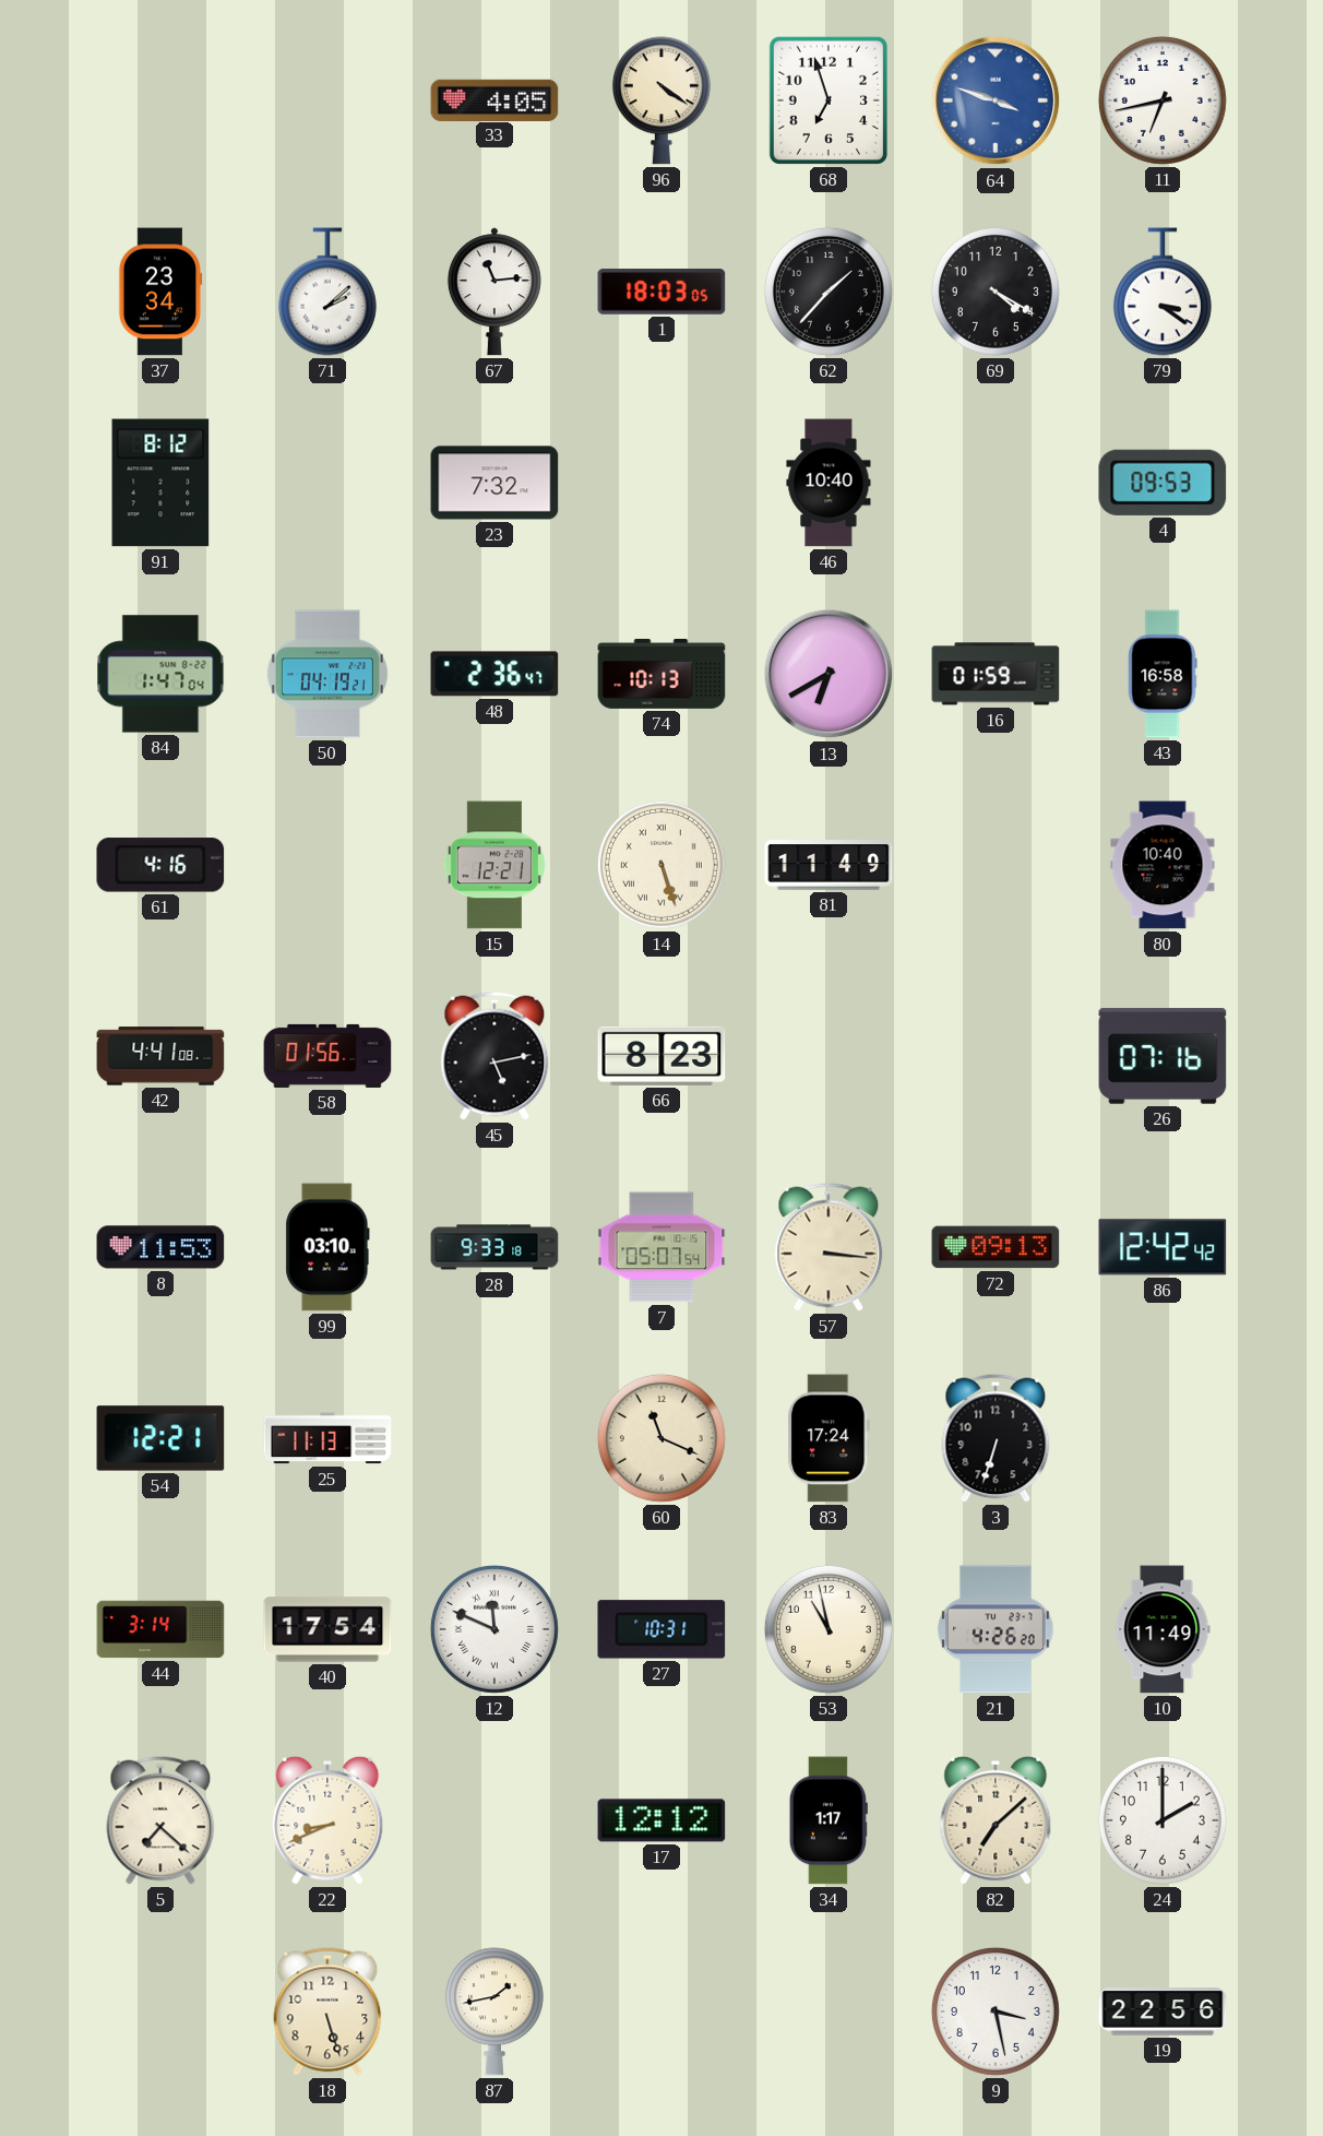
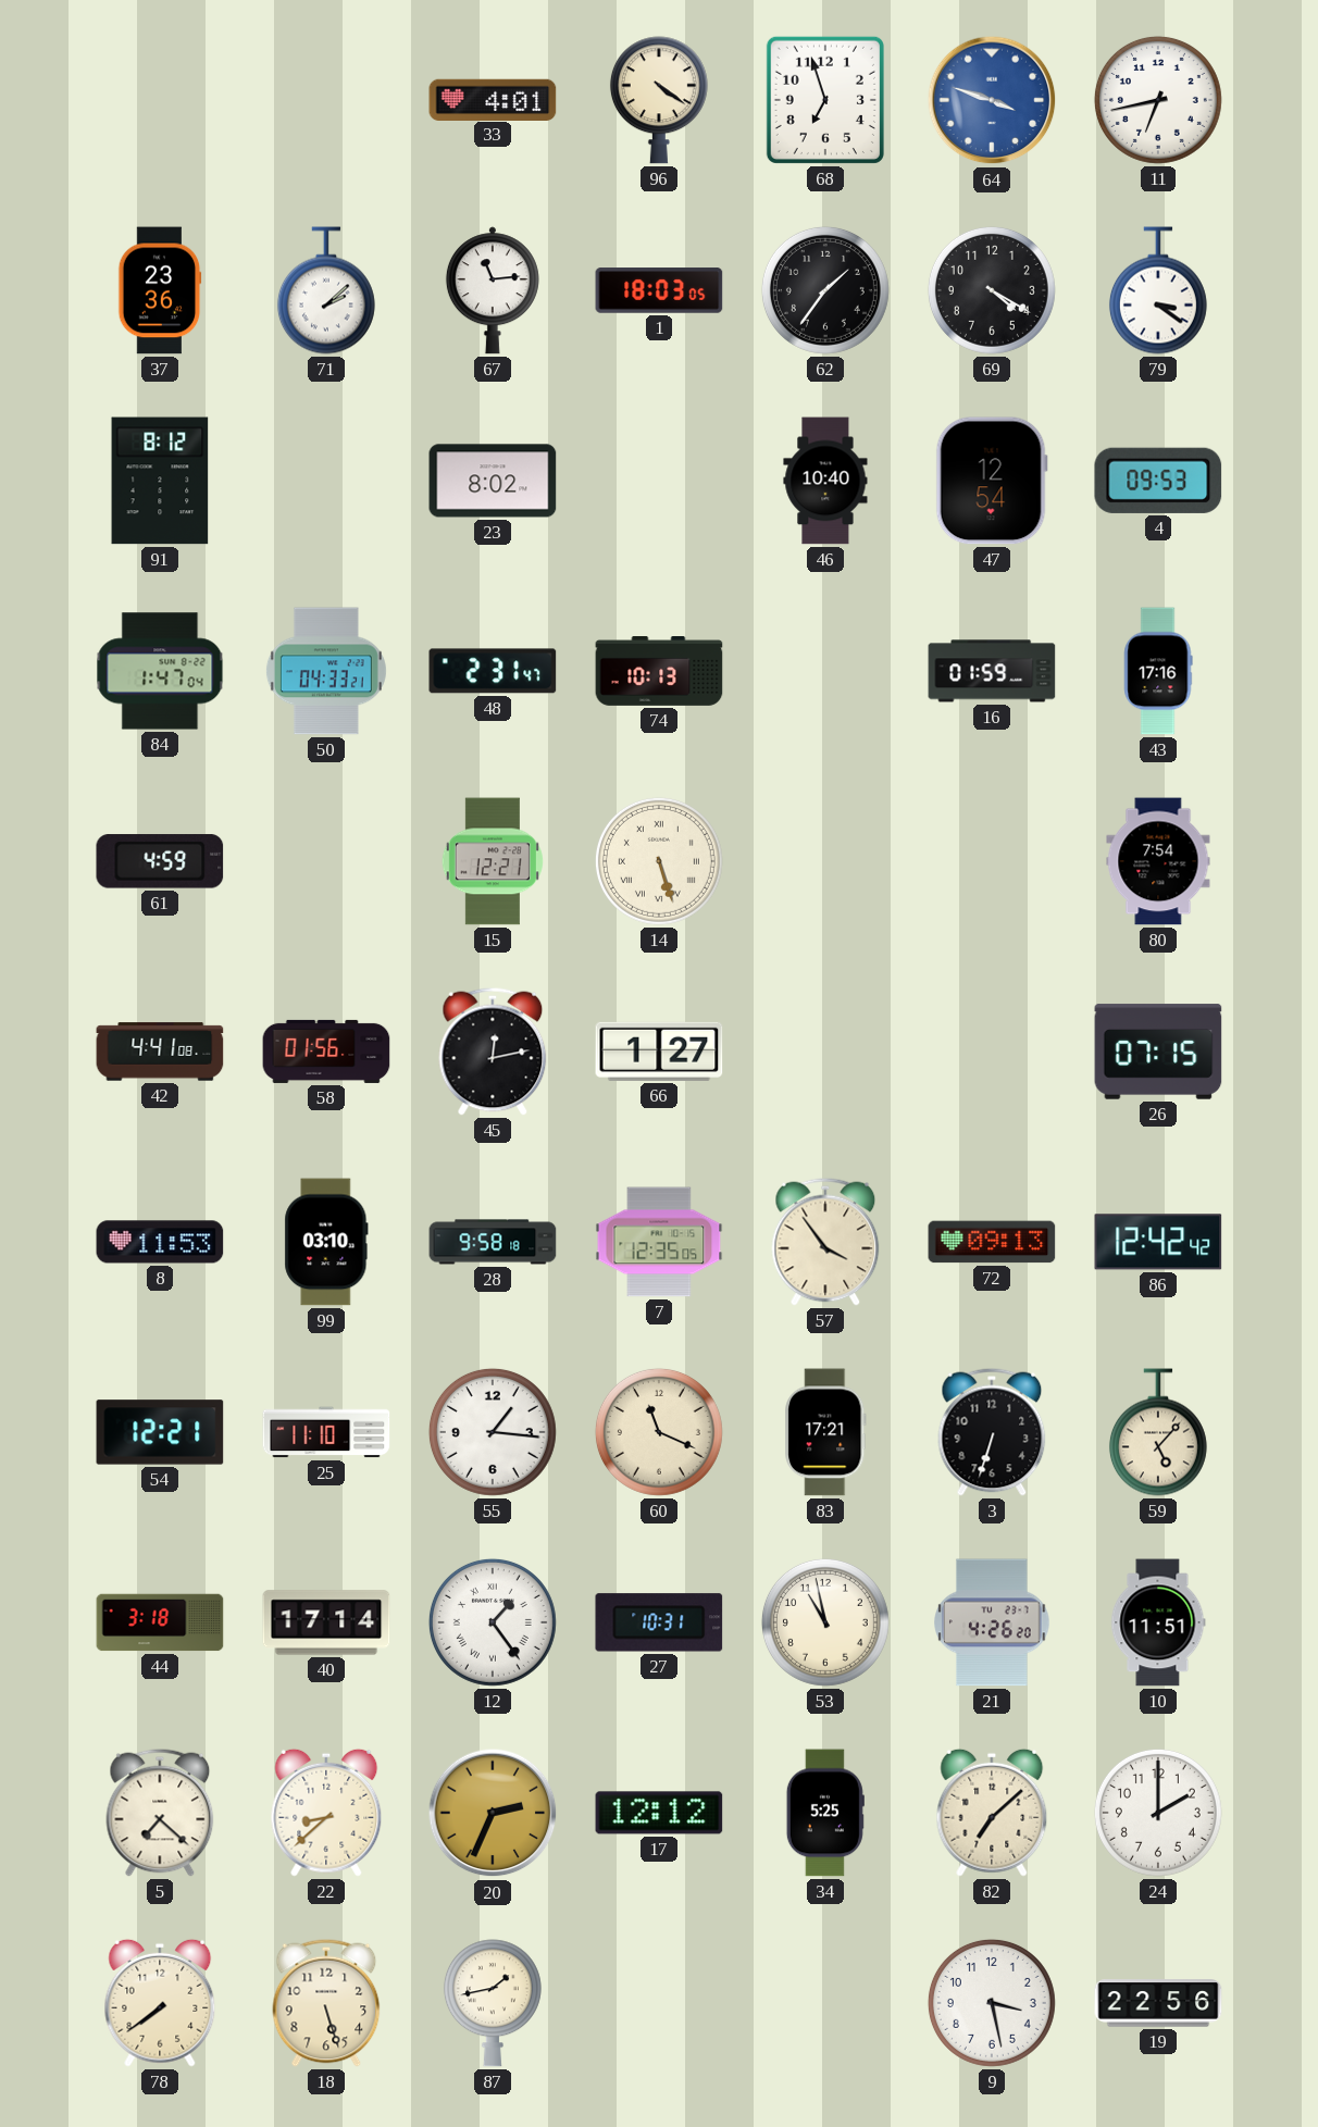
33: 4:05 -> 4:01 (493, 99)
37: 23:34 -> 23:36 (160, 290)
62: 1:37 -> 1:36 (825, 290)
23: 7:32 -> 8:02 (493, 481)
47: none -> 12:54 (992, 481)
50: 04:19 -> 04:33 (326, 671)
48: 2:36 -> 2:31 (493, 671)
13: 6:40 -> none (829, 674)
43: 16:58 -> 17:16 (1158, 671)
61: 4:16 -> 4:59 (160, 861)
81: 11:49 -> none (829, 866)
80: 10:40 -> 7:54 (1158, 861)
45: 5:13 -> 12:13 (493, 1052)
66: 8:23 -> 1:27 (659, 1052)
26: 07:16 -> 07:15 (1158, 1052)
28: 9:33 -> 9:58 (493, 1242)
7: 05:07 -> 12:35 (659, 1242)
57: 3:16 -> 3:54 (825, 1242)
25: 11:13 -> 11:10 (326, 1432)
55: none -> 1:16 (493, 1432)
83: 17:24 -> 17:21 (825, 1432)
59: none -> 5:07 (1158, 1432)
44: 3:14 -> 3:18 (160, 1622)
40: 17:54 -> 17:14 (326, 1622)
12: 11:49 -> 1:24 (493, 1622)
10: 11:49 -> 11:51 (1158, 1622)
22: 8:41 -> 8:38 (326, 1813)
20: none -> 2:34 (493, 1813)
34: 1:17 -> 5:25 (825, 1813)
78: none -> 7:39 (160, 2003)
